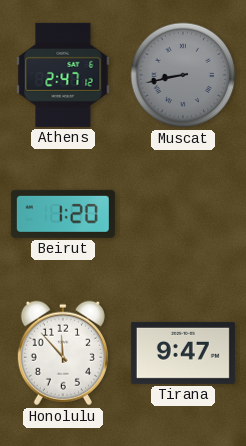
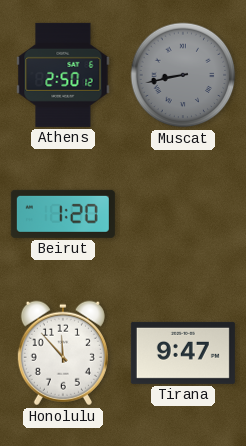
Athens: 2:47 -> 2:50 (63, 75)
